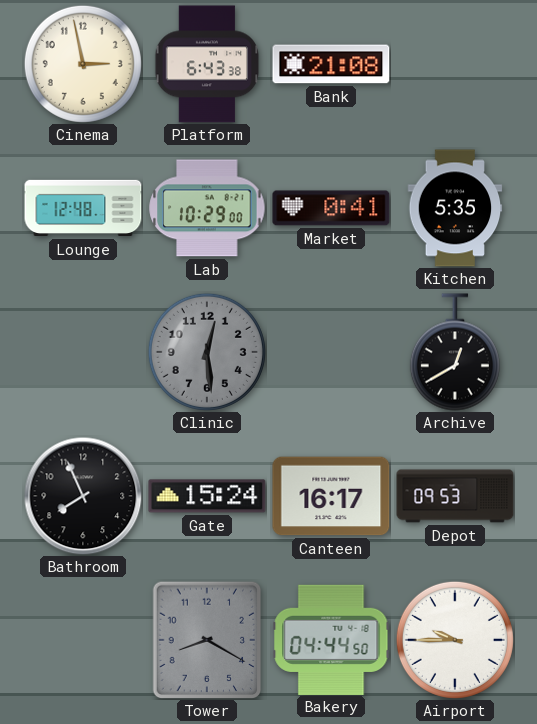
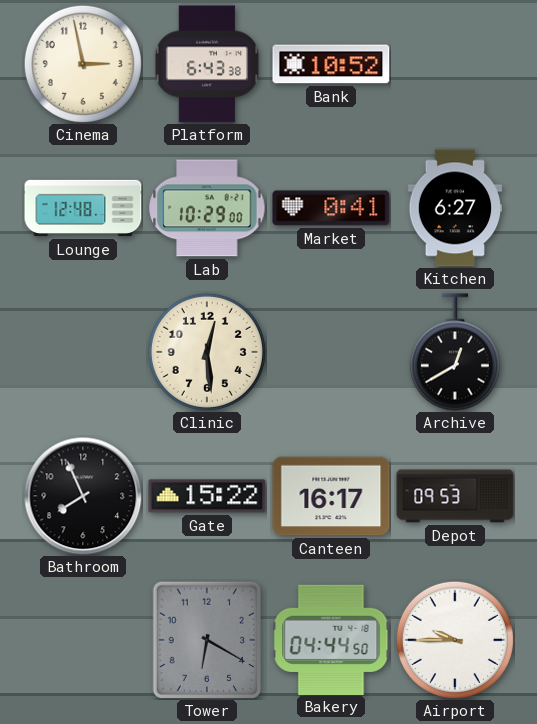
Bank: 21:08 -> 10:52 (331, 64)
Kitchen: 5:35 -> 6:27 (455, 208)
Clinic dial: grey -> cream (207, 352)
Gate: 15:24 -> 15:22 (207, 496)
Tower: 8:20 -> 6:20 (207, 640)
